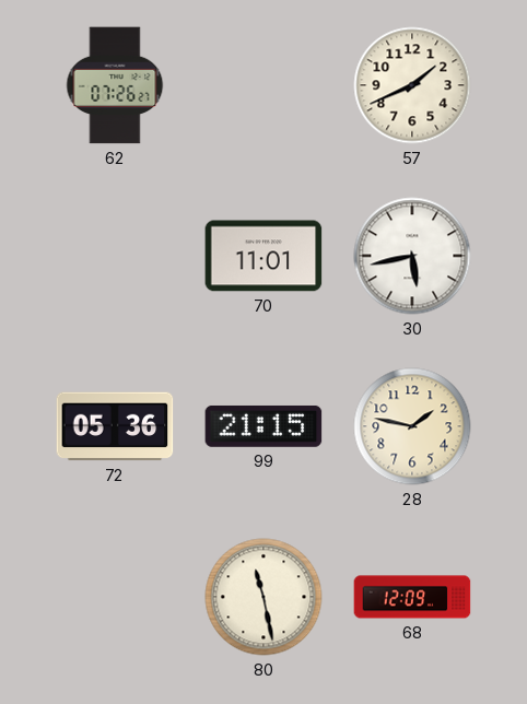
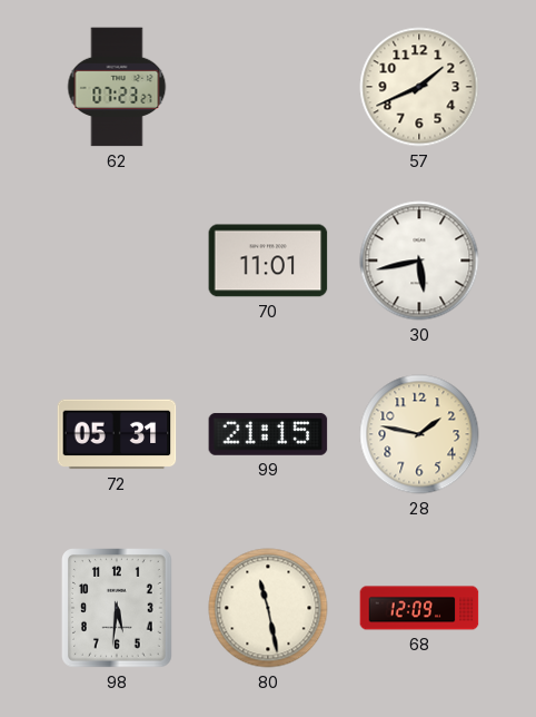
62: 07:26 -> 07:23 (117, 87)
72: 05:36 -> 05:31 (117, 434)
98: none -> 5:31 (118, 608)
